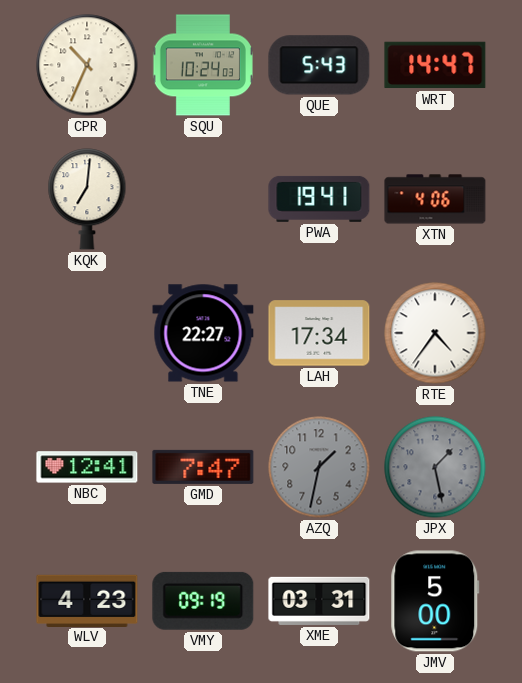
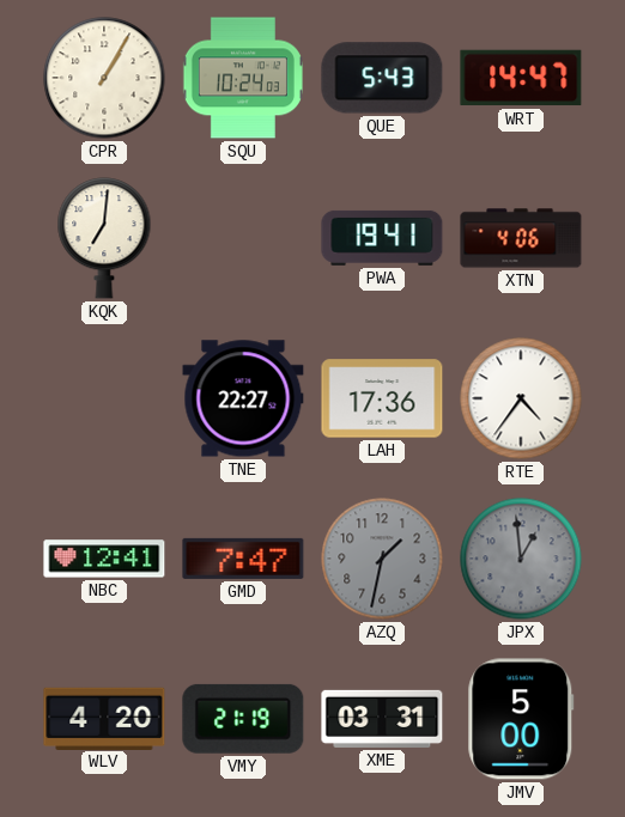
CPR: 10:34 -> 1:05 (104, 78)
LAH: 17:34 -> 17:36 (382, 398)
JPX: 1:28 -> 12:59 (521, 559)
WLV: 4:23 -> 4:20 (104, 718)
VMY: 09:19 -> 21:19 (243, 719)
